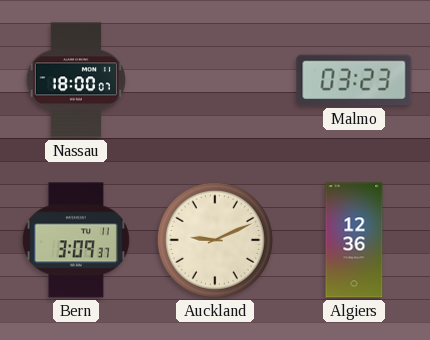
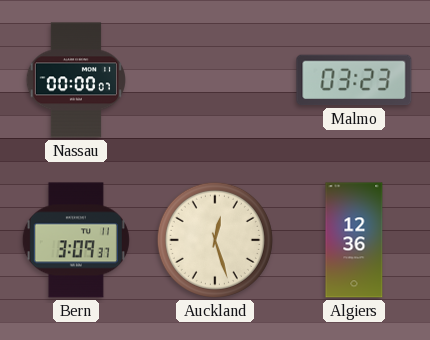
Nassau: 18:00 -> 00:00 (75, 80)
Auckland: 9:11 -> 12:27 (215, 240)
